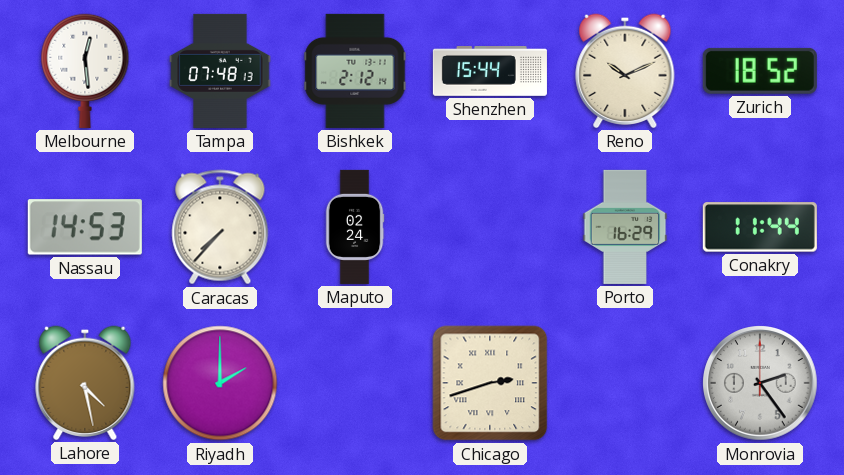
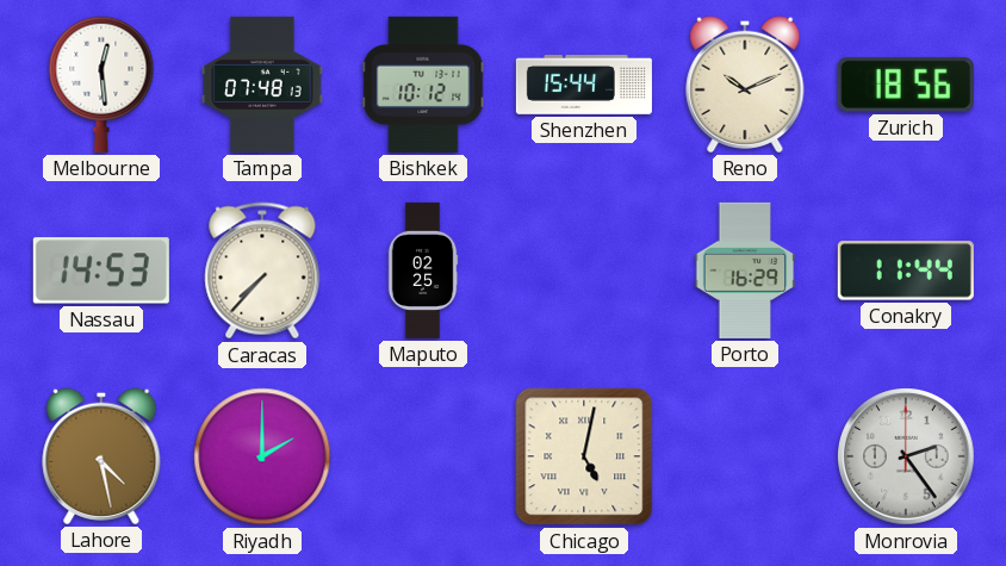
Bishkek: 2:12 -> 10:12 (423, 85)
Zurich: 18:52 -> 18:56 (906, 85)
Maputo: 02:24 -> 02:25 (423, 270)
Chicago: 2:42 -> 5:02 (584, 456)
